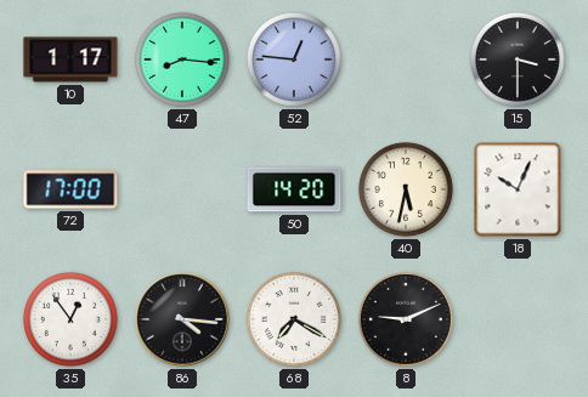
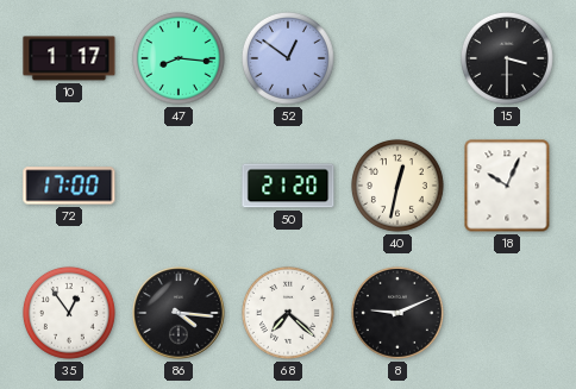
52: 12:46 -> 12:51 (288, 58)
50: 14:20 -> 21:20 (288, 186)
40: 5:32 -> 12:32 (397, 186)
68: 7:20 -> 7:22 (288, 313)
